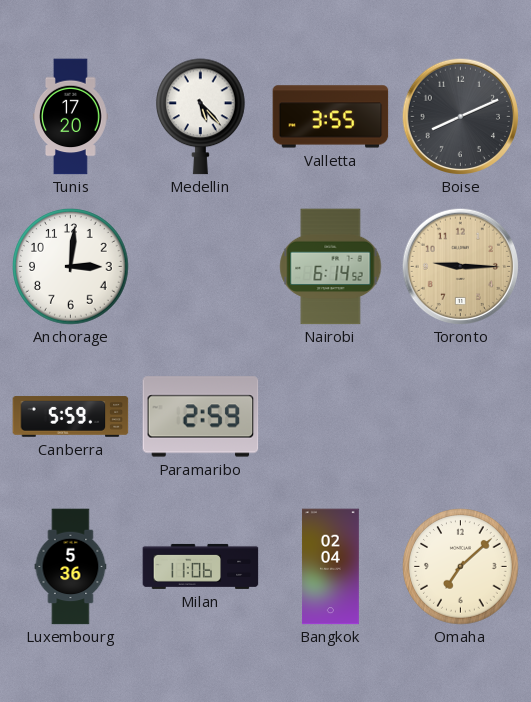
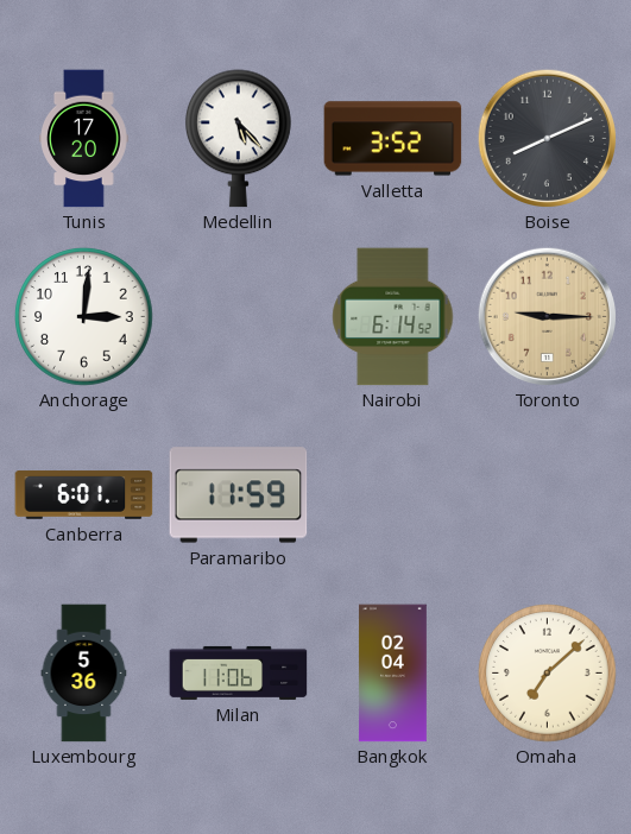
Valletta: 3:55 -> 3:52 (393, 139)
Canberra: 5:59 -> 6:01 (84, 495)
Paramaribo: 2:59 -> 11:59 (239, 495)
